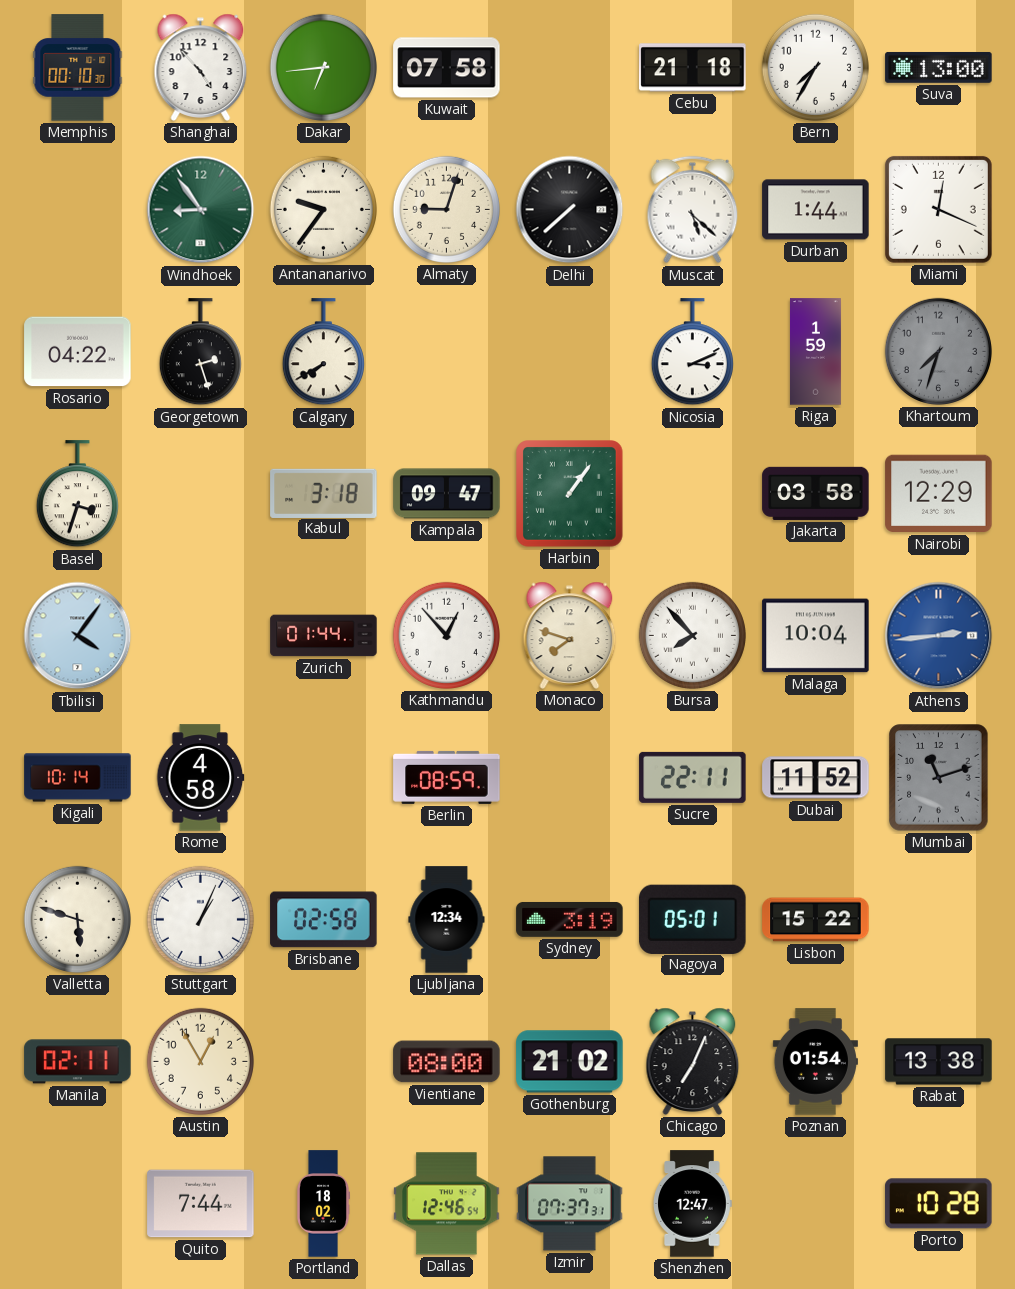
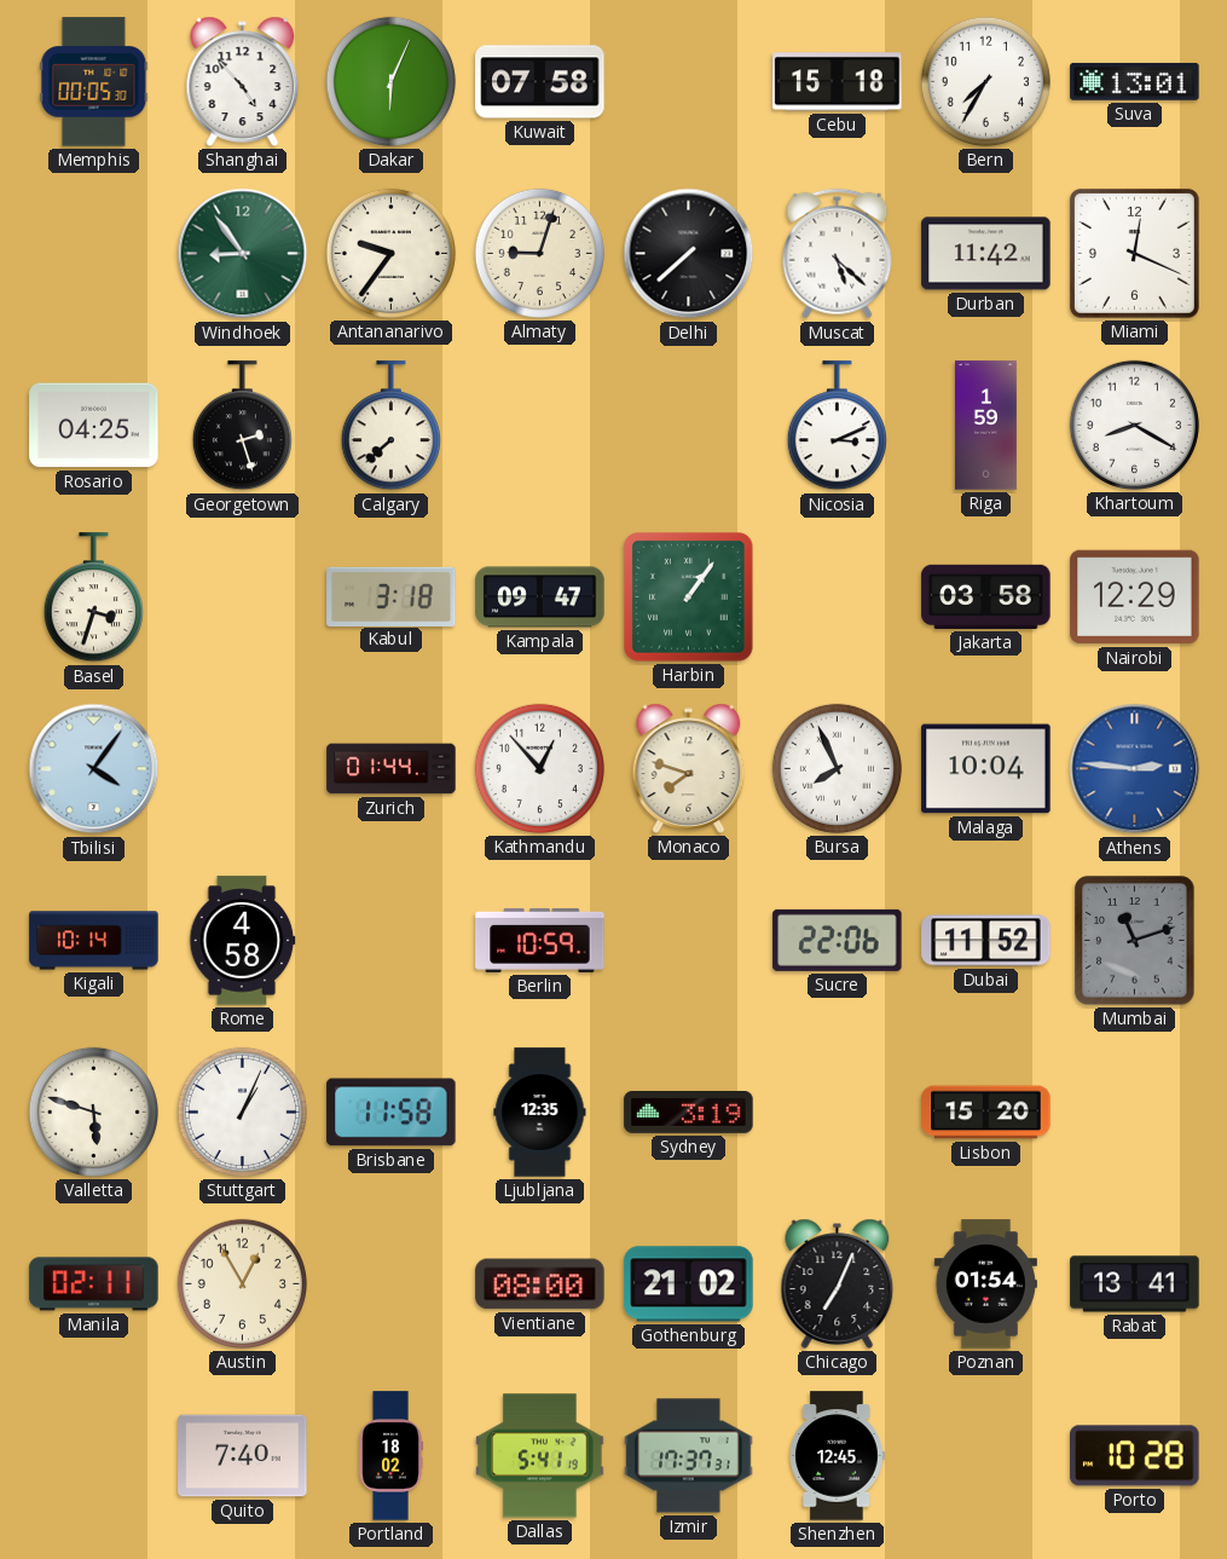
Memphis: 00:10 -> 00:05 (94, 82)
Dakar: 6:44 -> 6:04 (390, 81)
Cebu: 21:18 -> 15:18 (838, 82)
Suva: 13:00 -> 13:01 (1135, 81)
Durban: 1:44 -> 11:42 (986, 254)
Rosario: 04:22 -> 04:25 (94, 426)
Calgary: 7:40 -> 7:38 (390, 426)
Khartoum: 7:33 -> 8:20 (1134, 425)
Khartoum dial: grey -> white (1134, 425)
Bursa: 7:53 -> 7:56 (837, 768)
Athens: 2:44 -> 2:46 (1135, 769)
Berlin: 08:59 -> 10:59 (540, 940)
Sucre: 22:11 -> 22:06 (838, 940)
Brisbane: 02:58 -> 11:58 (392, 1113)
Ljubljana: 12:34 -> 12:35 (540, 1113)
Nagoya: 05:01 -> none (693, 919)
Lisbon: 15:22 -> 15:20 (986, 1113)
Rabat: 13:38 -> 13:41 (1135, 1284)
Quito: 7:44 -> 7:40 (243, 1456)
Dallas: 12:46 -> 5:41 (540, 1456)
Izmir: 07:37 -> 17:37 (689, 1456)
Shenzhen: 12:47 -> 12:45 (838, 1456)
